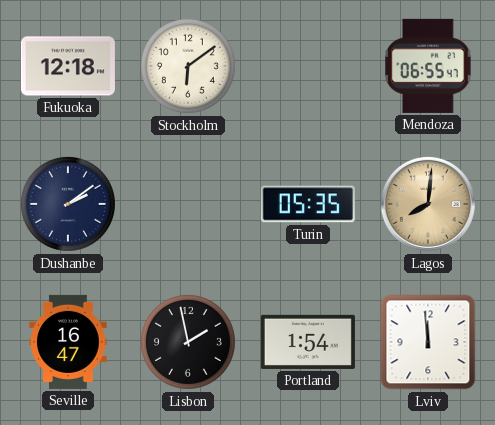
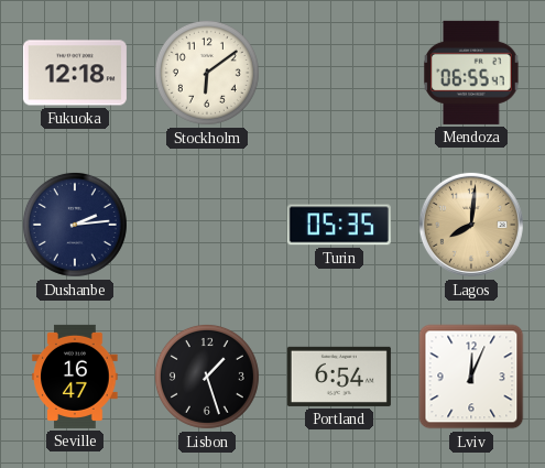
Dushanbe: 2:09 -> 2:14 (75, 225)
Lisbon: 1:58 -> 1:27 (207, 377)
Portland: 1:54 -> 6:54 (339, 377)
Lviv: 11:59 -> 12:04 (471, 377)
